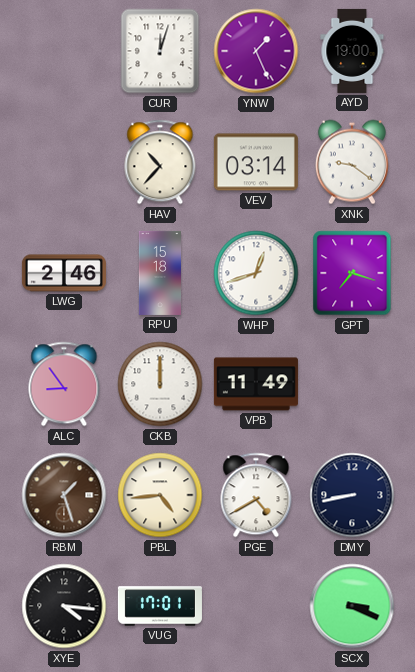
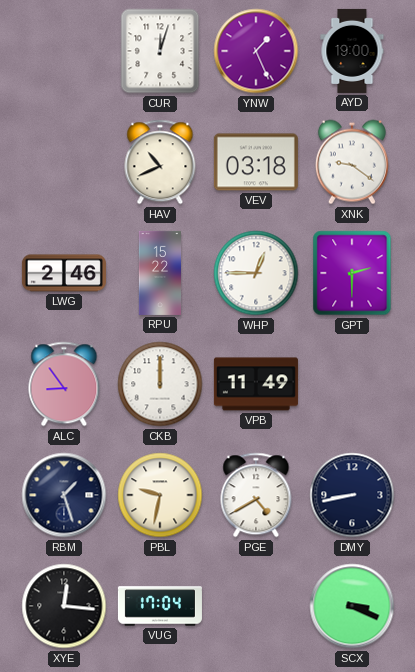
HAV: 10:37 -> 10:41 (160, 162)
VEV: 03:14 -> 03:18 (256, 162)
RPU: 15:18 -> 15:22 (159, 273)
WHP: 12:42 -> 12:45 (256, 273)
GPT: 7:18 -> 2:30 (352, 273)
RBM dial: brown -> navy (64, 495)
PBL: 4:44 -> 9:32 (160, 495)
XYE: 4:16 -> 12:16 (64, 606)
VUG: 17:01 -> 17:04 (160, 606)
